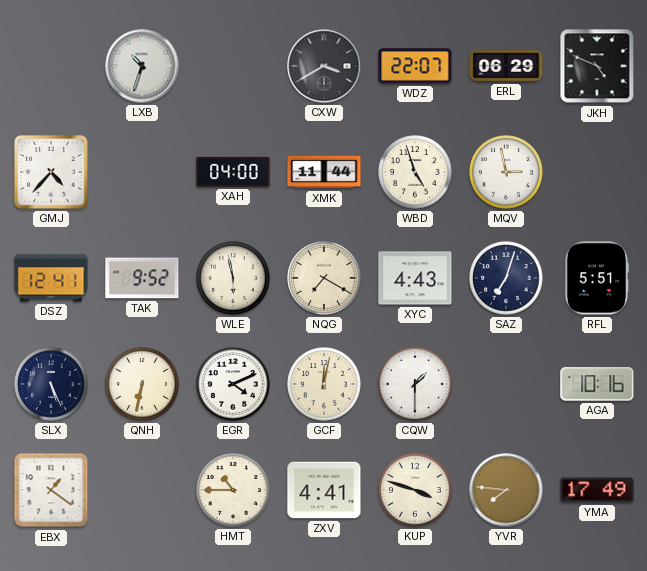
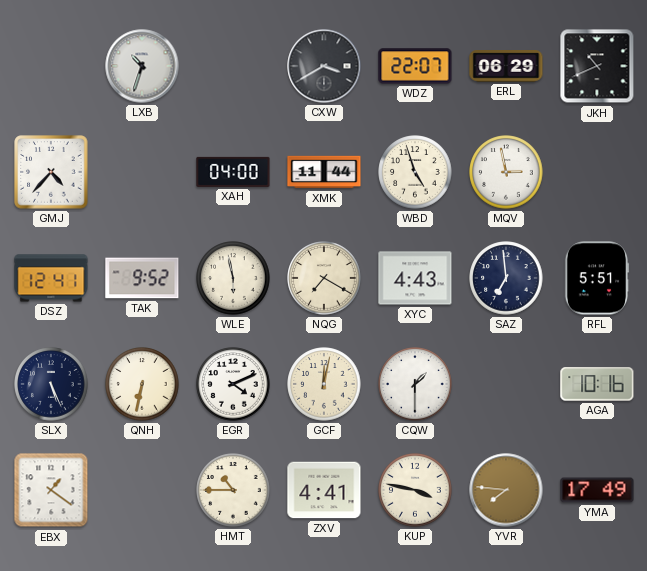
JKH: 4:49 -> 10:41 (597, 66)
SAZ: 7:03 -> 6:59 (506, 278)
KUP: 3:48 -> 3:47 (415, 490)
